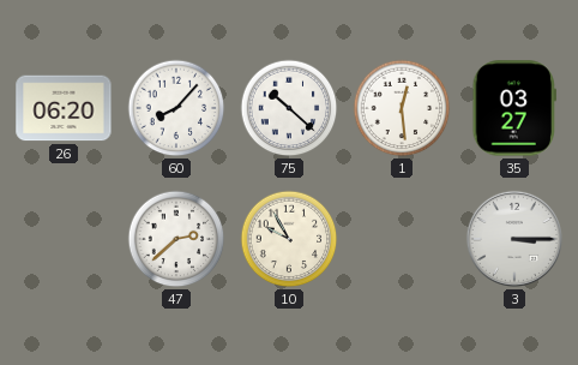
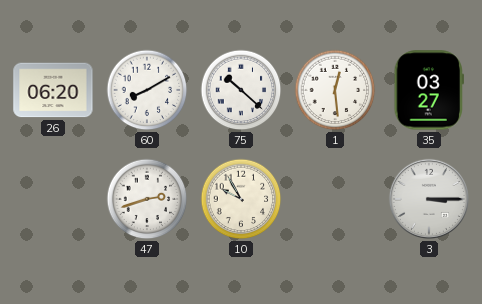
60: 8:07 -> 8:10 (147, 90)
47: 2:38 -> 2:42 (147, 199)
